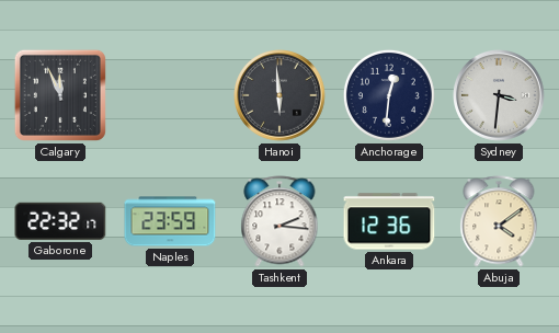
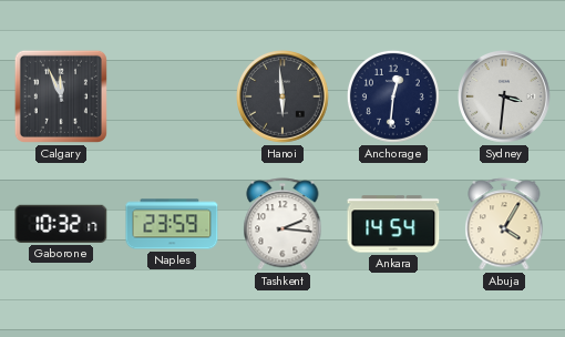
Gaborone: 22:32 -> 10:32 (61, 224)
Ankara: 12:36 -> 14:54 (393, 224)
Abuja: 4:09 -> 4:05 (504, 224)
